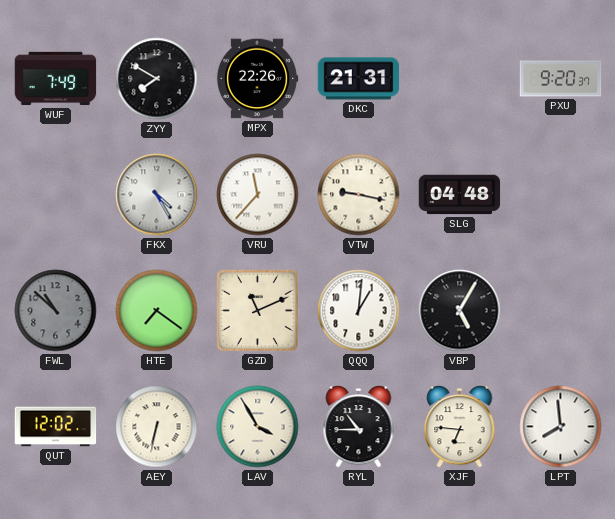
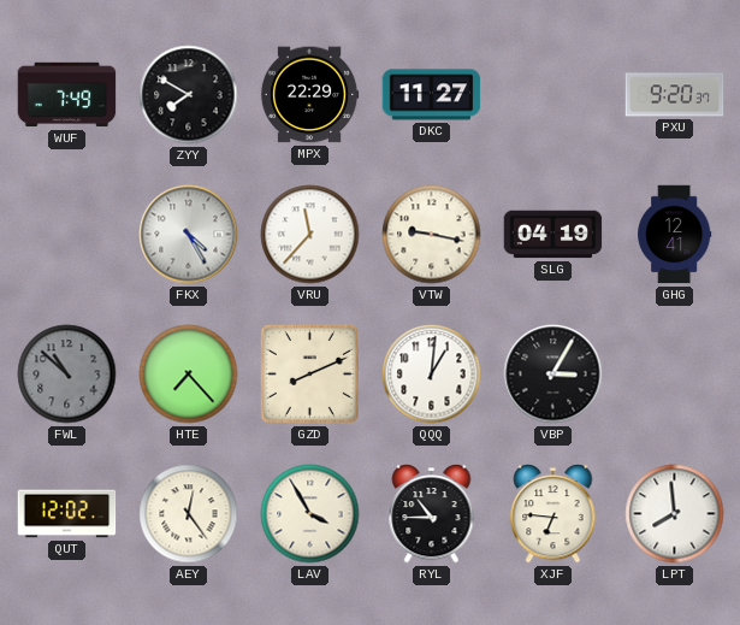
MPX: 22:26 -> 22:29 (309, 95)
DKC: 21:31 -> 11:27 (432, 95)
SLG: 04:48 -> 04:19 (553, 235)
GHG: none -> 12:41 (675, 235)
HTE: 7:21 -> 7:23 (189, 375)
GZD: 11:11 -> 8:11 (309, 373)
VBP: 5:05 -> 3:05 (553, 375)
AEY: 6:32 -> 12:24 (189, 514)
